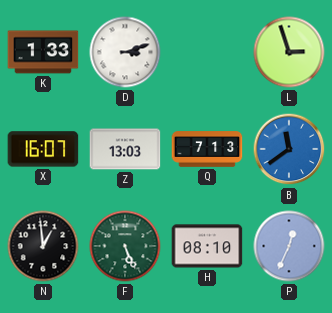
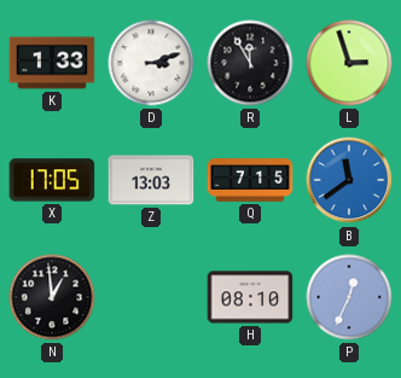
R: none -> 11:55 (250, 63)
X: 16:07 -> 17:05 (52, 180)
Q: 7:13 -> 7:15 (250, 180)
F: 5:26 -> none (125, 246)
